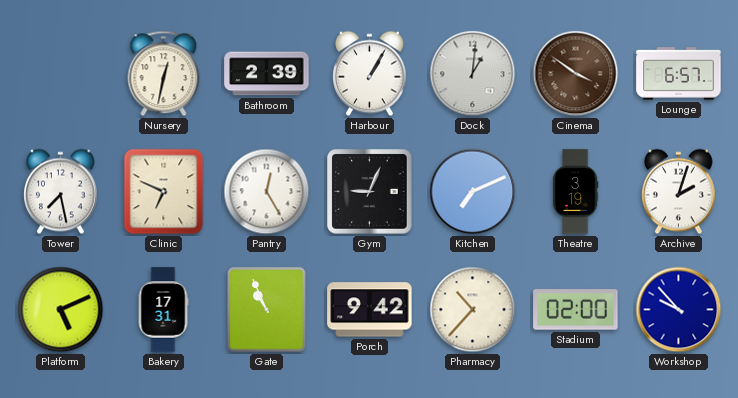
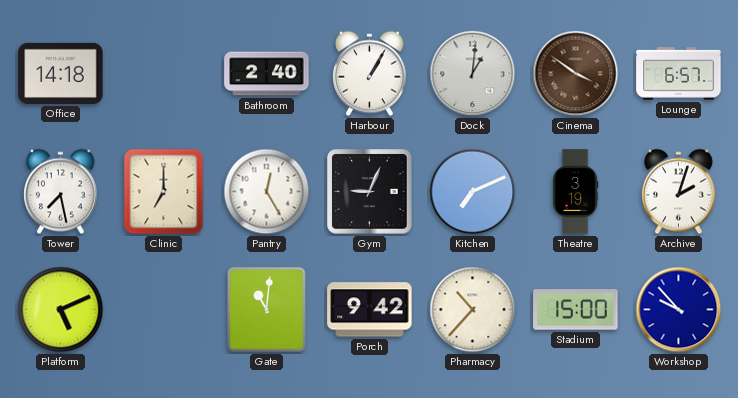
Office: none -> 14:18 (61, 73)
Nursery: 12:32 -> none (164, 74)
Bathroom: 2:39 -> 2:40 (267, 74)
Clinic: 6:49 -> 7:00 (164, 192)
Bakery: 17:31 -> none (163, 310)
Gate: 10:56 -> 11:01 (267, 310)
Stadium: 02:00 -> 15:00 (576, 310)
